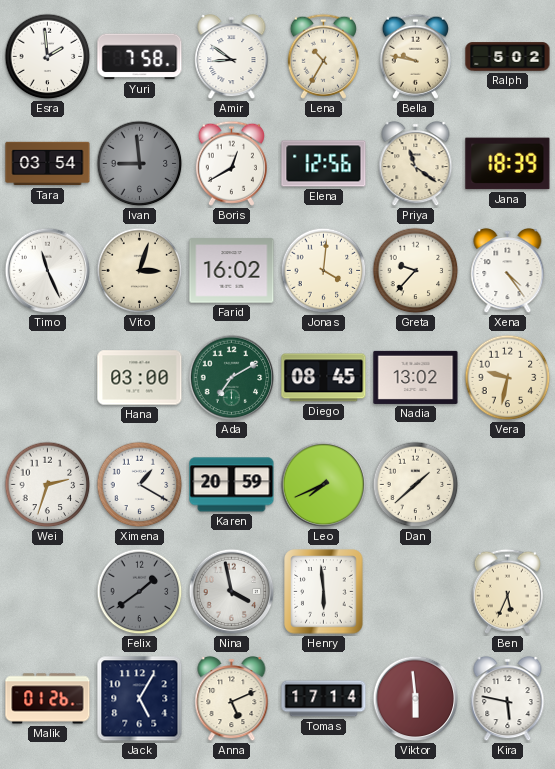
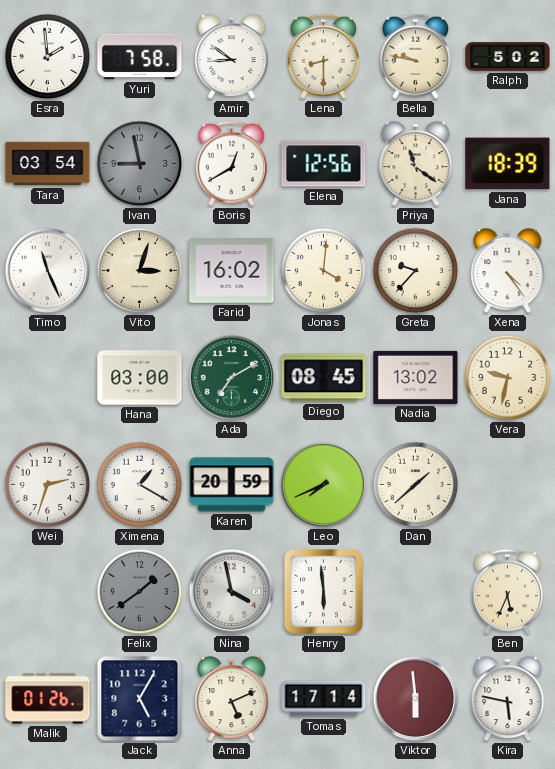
Lena: 10:35 -> 8:30 (323, 56)
Ivan: 8:59 -> 8:58 (140, 164)
